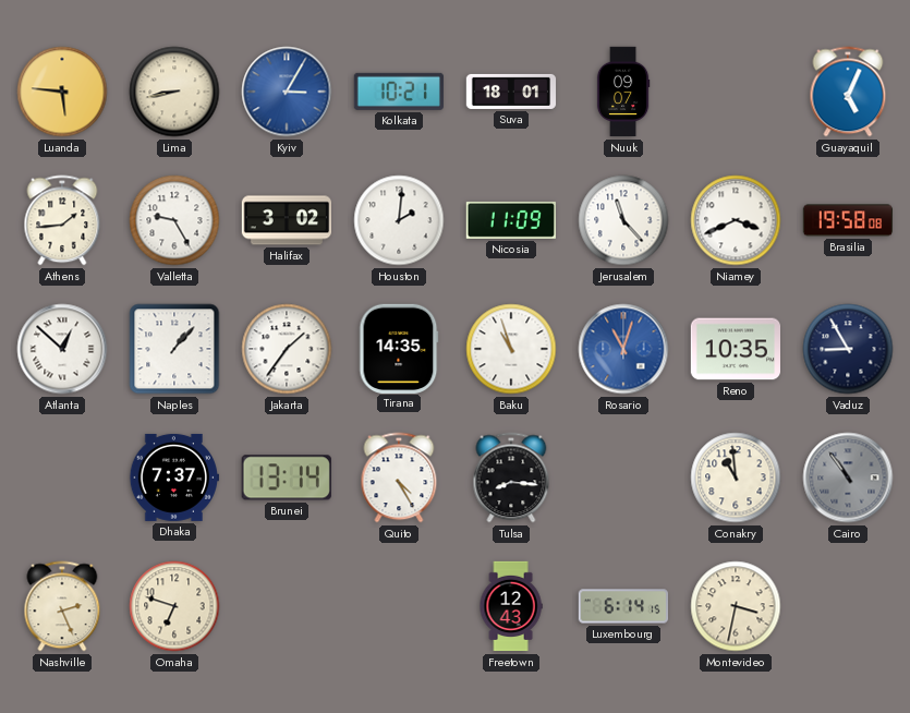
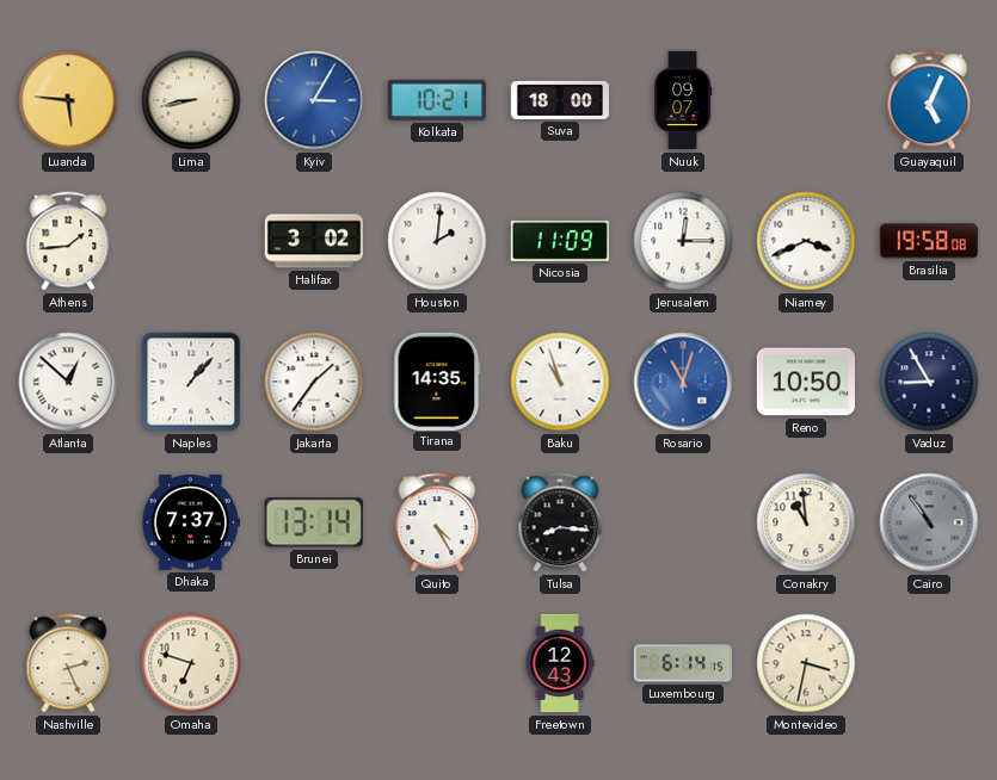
Suva: 18:01 -> 18:00 (560, 100)
Valletta: 9:25 -> none (174, 220)
Jerusalem: 11:23 -> 12:15 (683, 241)
Reno: 10:35 -> 10:50 (805, 382)
